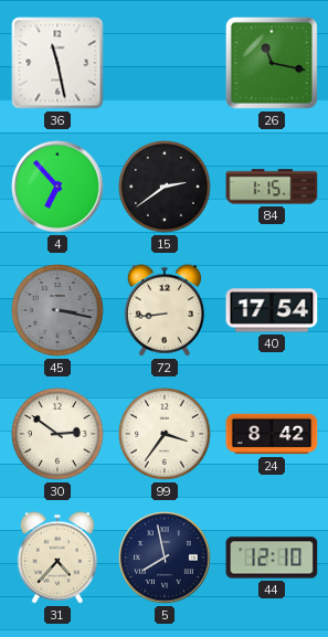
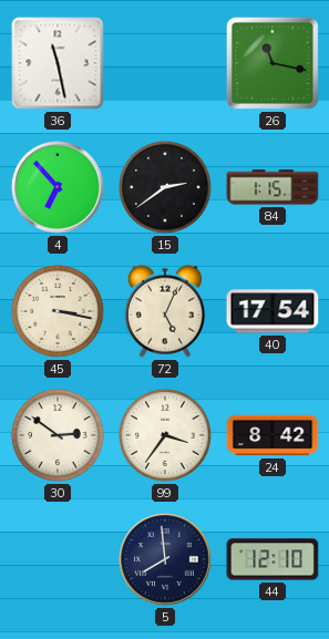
45 dial: grey -> cream (59, 312)
72: 8:44 -> 5:04 (165, 311)
31: 4:37 -> none (57, 558)
5: 7:58 -> 7:59 (165, 559)
